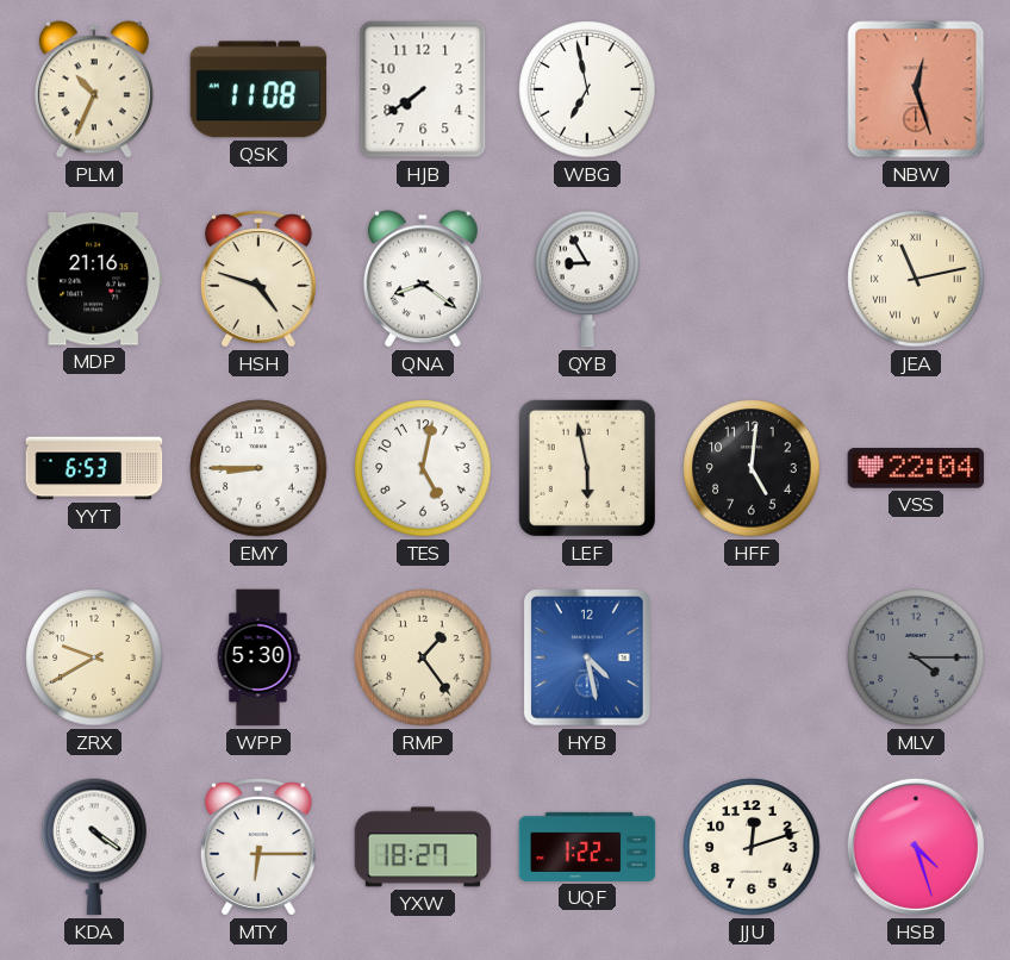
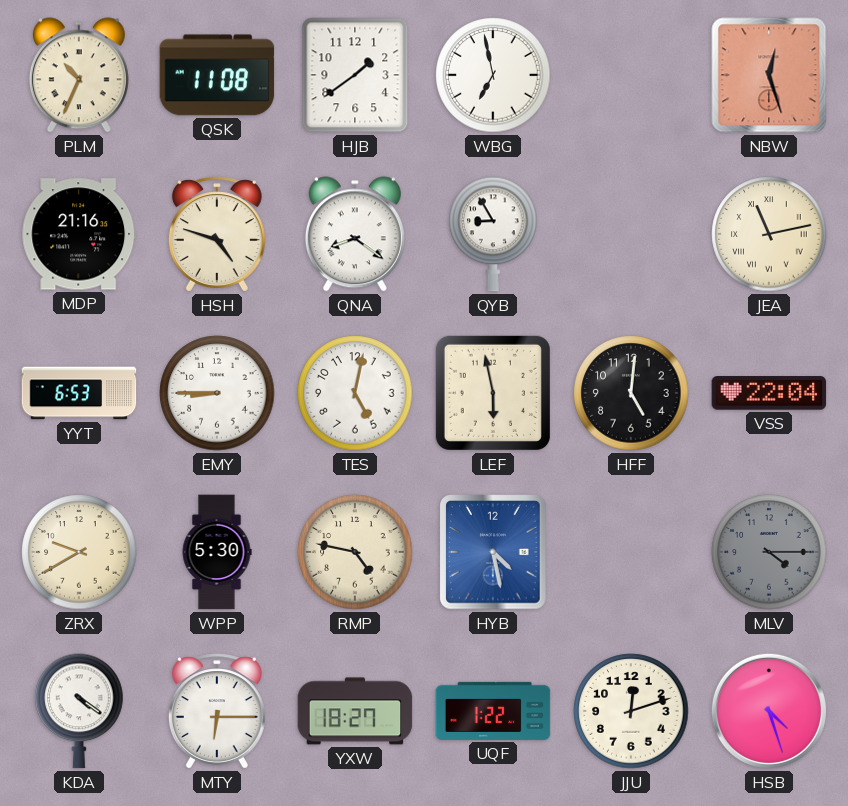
HJB: 7:39 -> 1:39 (355, 75)
RMP: 1:24 -> 4:47 (355, 552)
